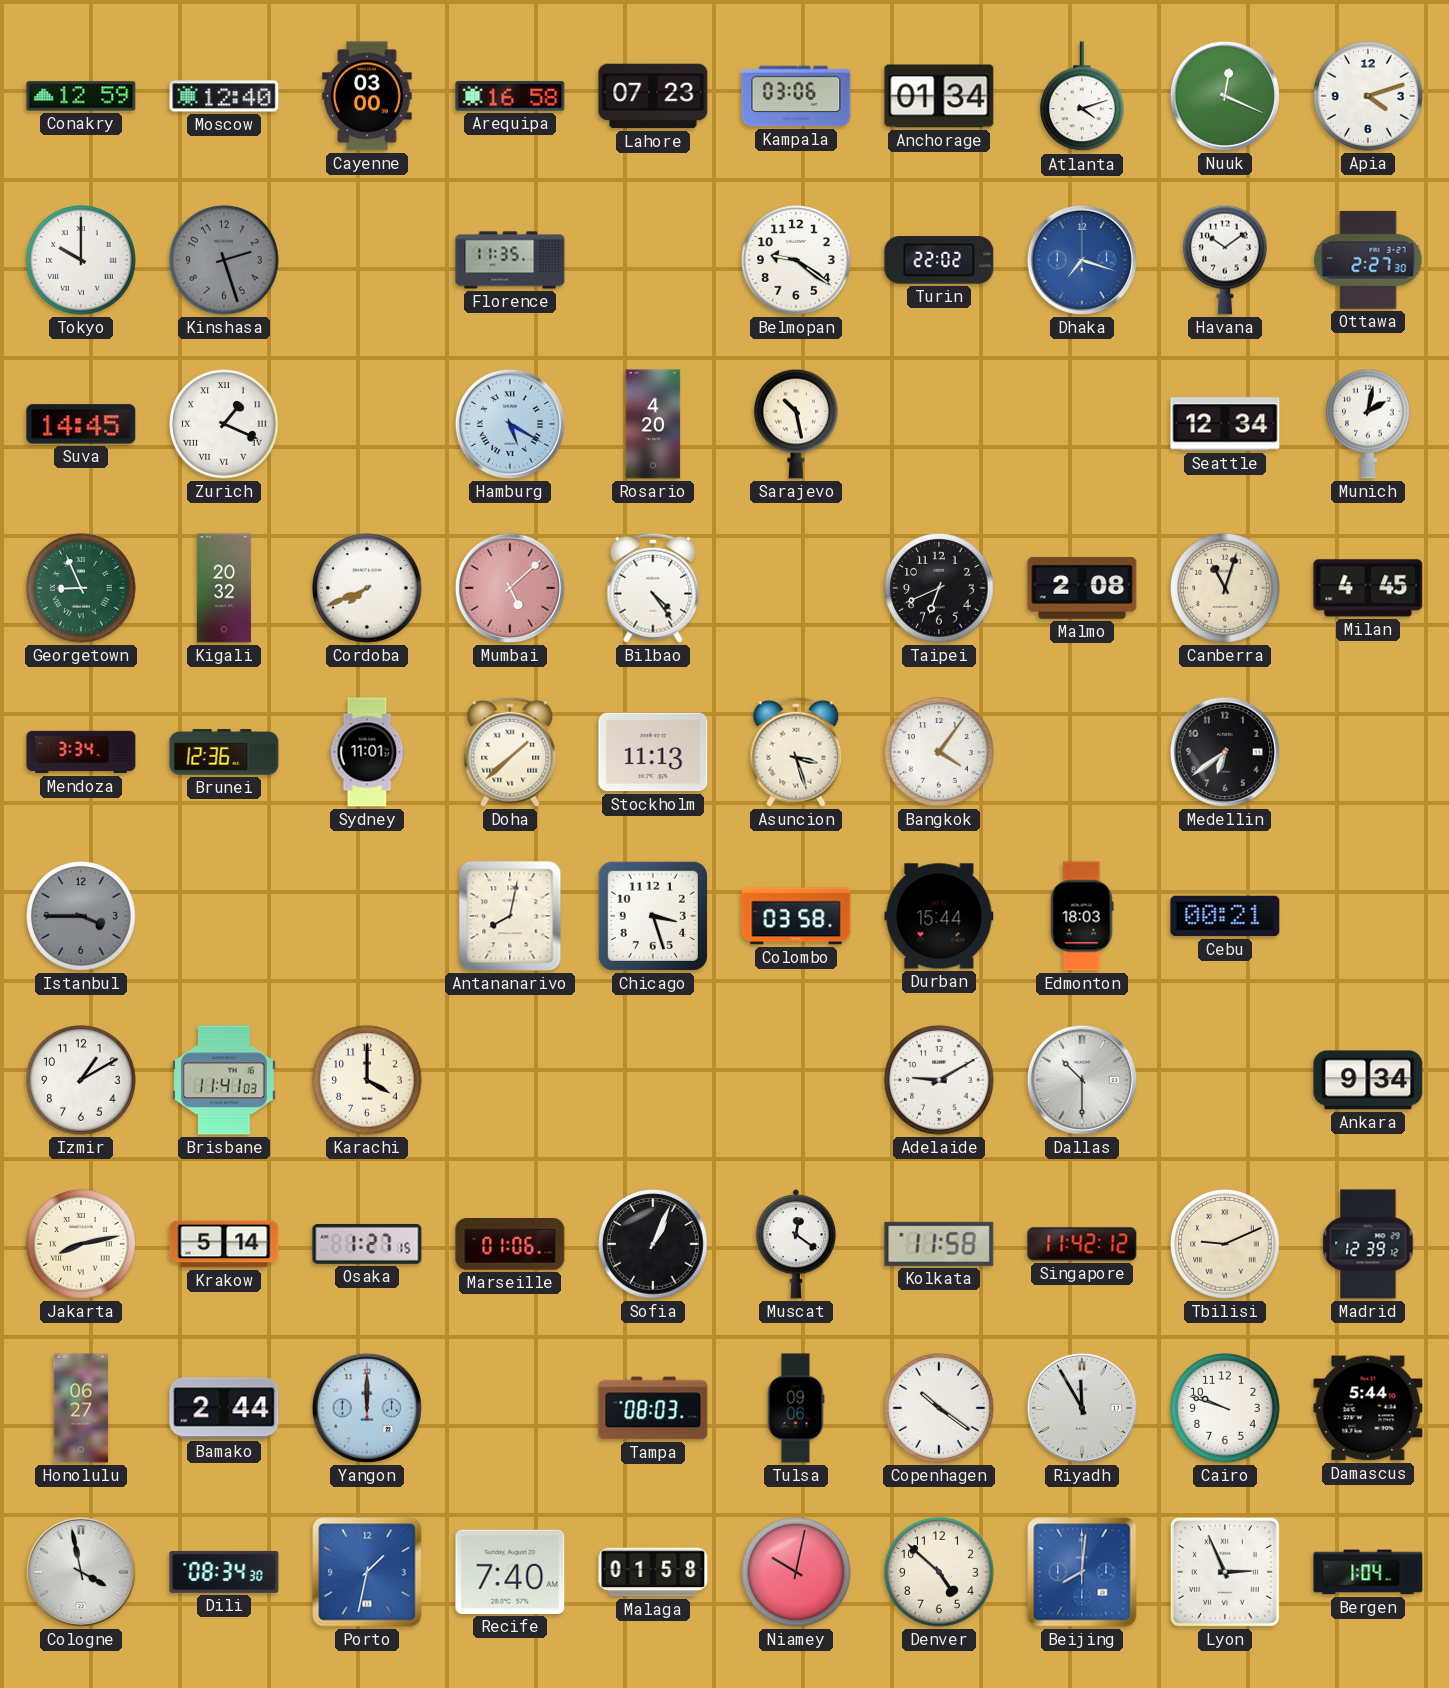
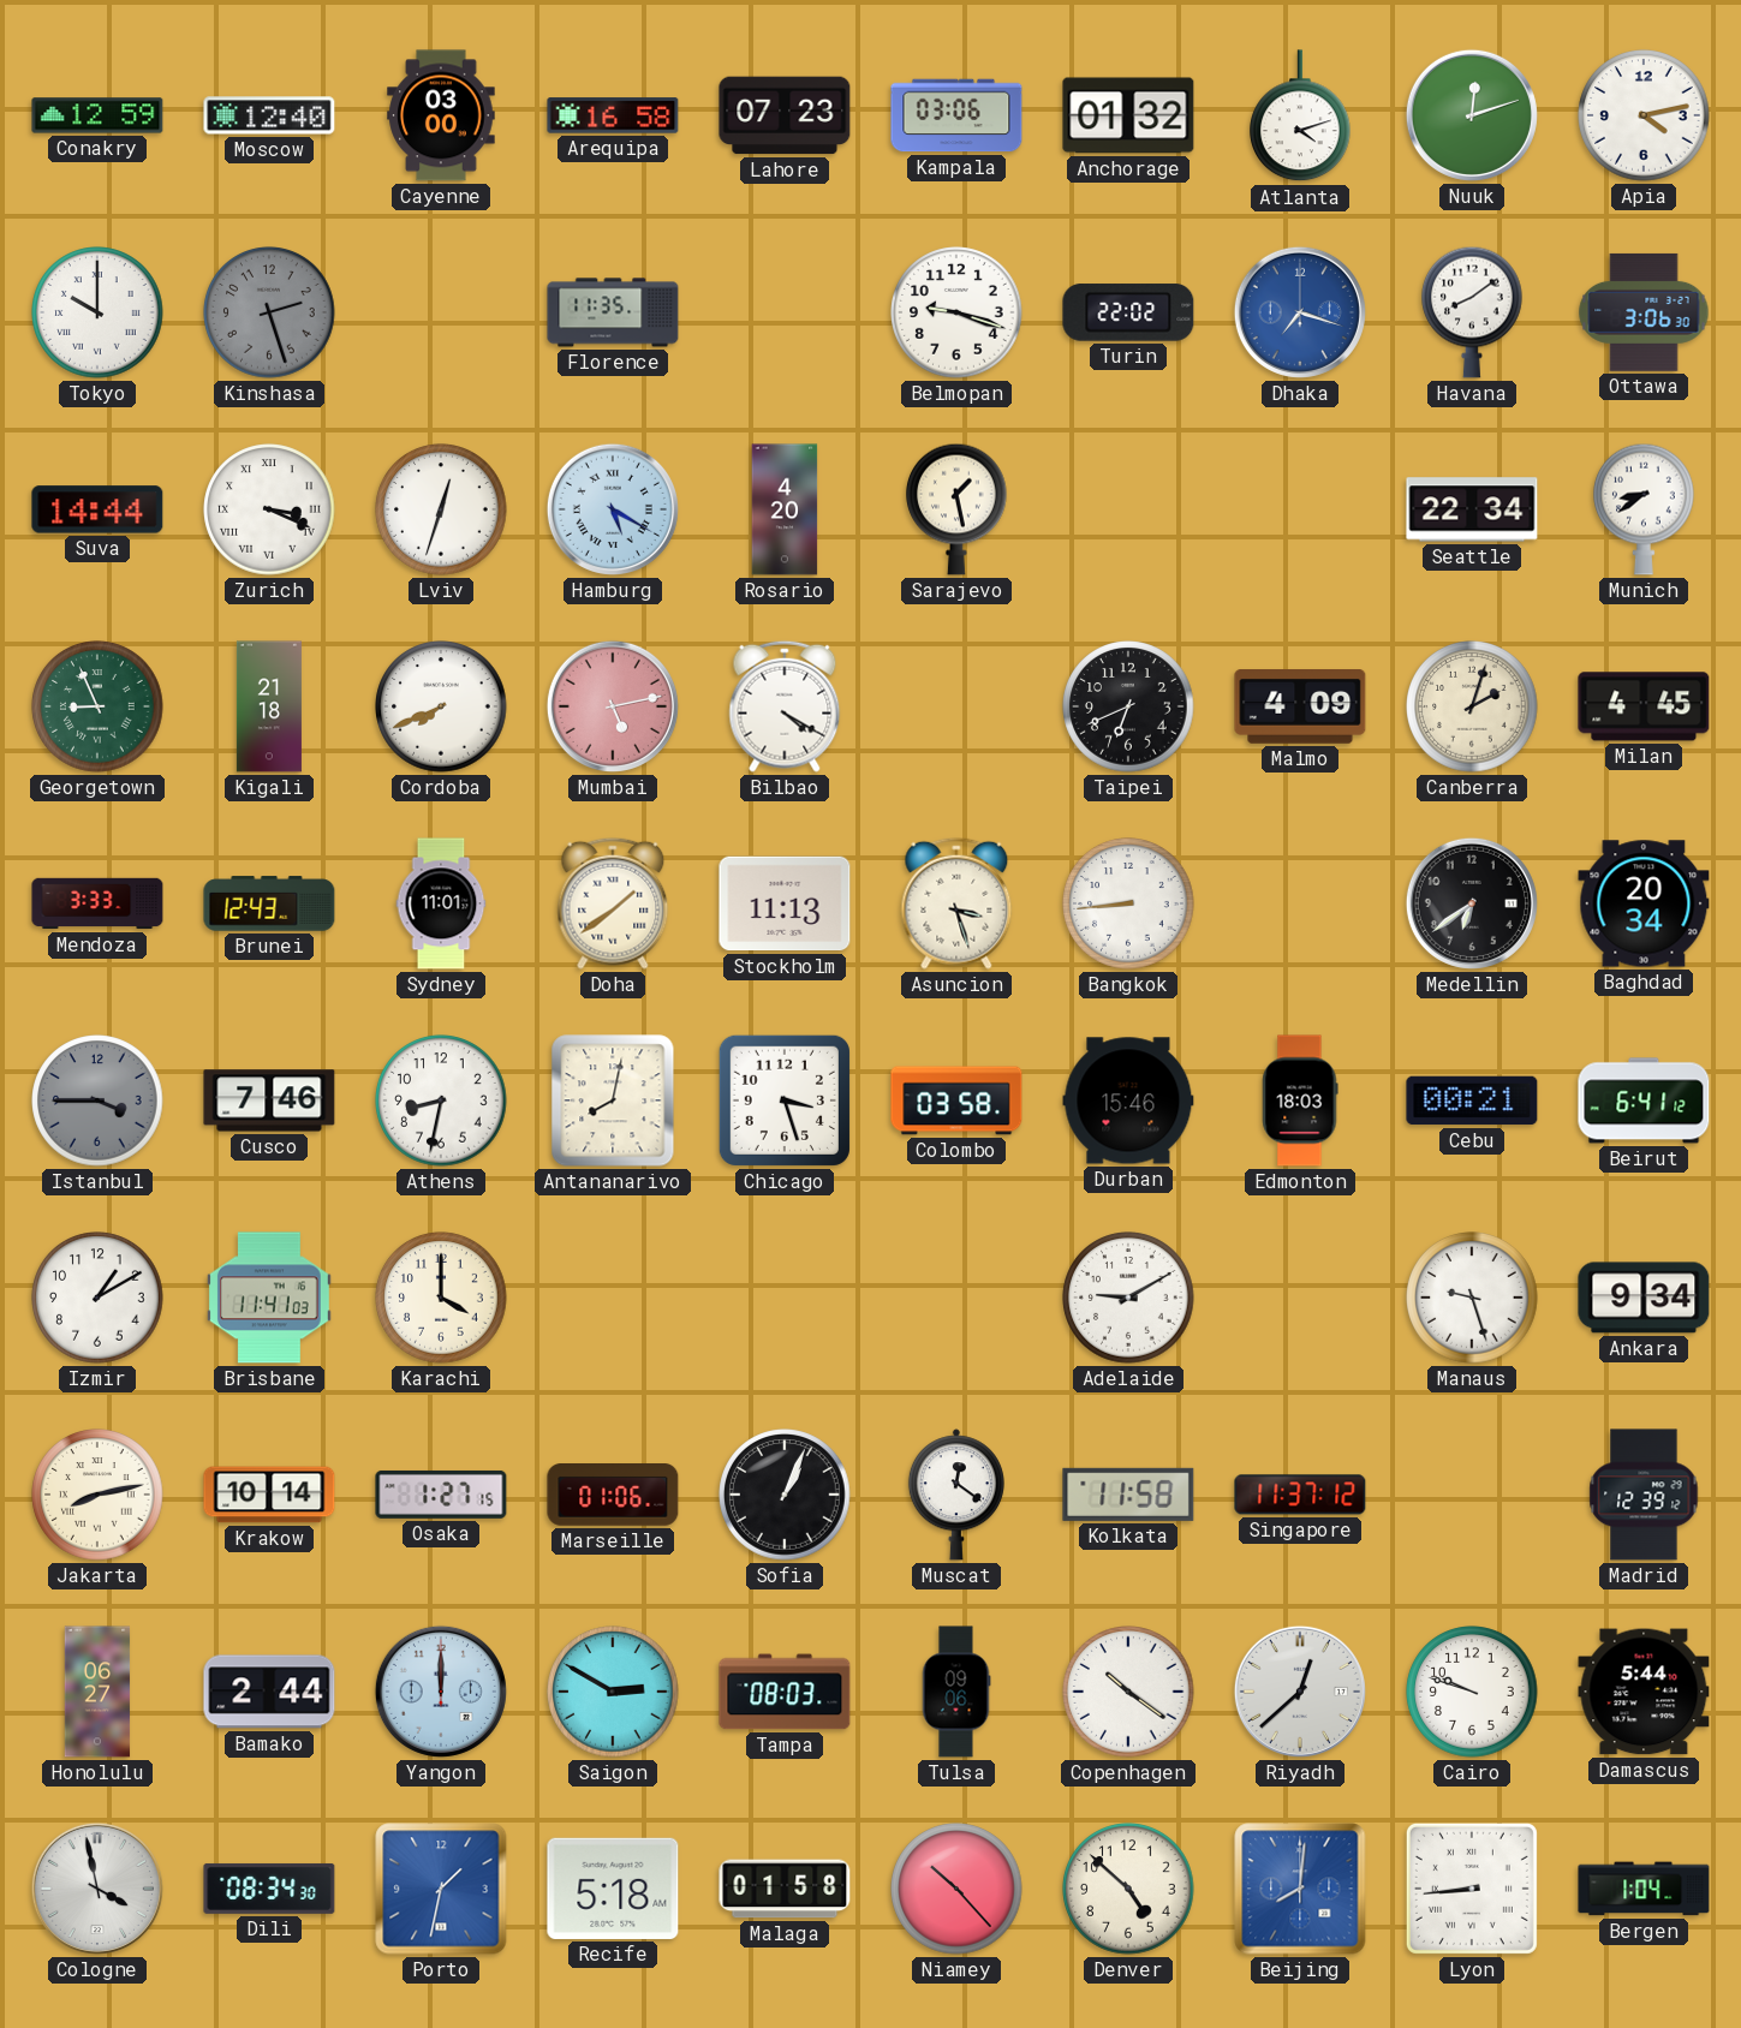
Anchorage: 01:34 -> 01:32 (1128, 115)
Nuuk: 12:19 -> 12:12 (1472, 115)
Apia: 4:12 -> 4:13 (1644, 115)
Belmopan: 9:21 -> 9:18 (956, 312)
Havana: 10:09 -> 8:09 (1473, 312)
Ottawa: 2:27 -> 3:06 (1644, 312)
Suva: 14:45 -> 14:44 (97, 509)
Zurich: 1:19 -> 3:19 (269, 509)
Lviv: none -> 12:33 (441, 509)
Sarajevo: 10:28 -> 1:28 (958, 509)
Seattle: 12:34 -> 22:34 (1472, 509)
Munich: 2:02 -> 8:39 (1645, 509)
Kigali: 20:32 -> 21:18 (269, 706)
Mumbai: 5:08 -> 5:13 (613, 706)
Bilbao: 4:24 -> 4:20 (785, 706)
Malmo: 2:08 -> 4:09 (1300, 706)
Canberra: 11:03 -> 2:03 (1472, 706)
Mendoza: 3:34 -> 3:33 (97, 903)
Brunei: 12:36 -> 12:43 (269, 903)
Doha: 1:38 -> 1:39 (613, 903)
Bangkok: 4:06 -> 8:44 (1128, 903)
Baghdad: none -> 20:34 (1644, 903)
Cusco: none -> 7:46 (269, 1101)
Athens: none -> 8:32 (441, 1101)
Durban: 15:44 -> 15:46 (1128, 1101)
Beirut: none -> 6:41 (1644, 1101)
Dallas: 10:30 -> none (1082, 1080)
Manaus: none -> 9:27 (1472, 1298)
Krakow: 5:14 -> 10:14 (269, 1495)
Singapore: 11:42 -> 11:37 (1300, 1495)
Tbilisi: 9:11 -> none (1225, 1244)
Saigon: none -> 2:50 (613, 1692)
Riyadh: 11:55 -> 12:38 (1300, 1692)
Recife: 7:40 -> 5:18 (613, 1889)
Niamey: 10:02 -> 10:23 (956, 1889)
Lyon: 2:56 -> 8:44 (1472, 1889)
